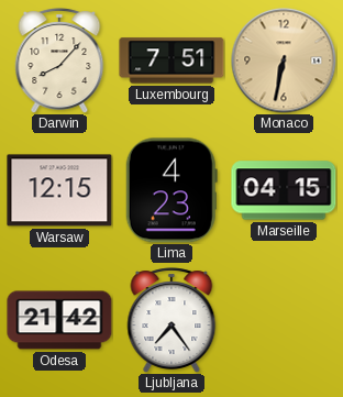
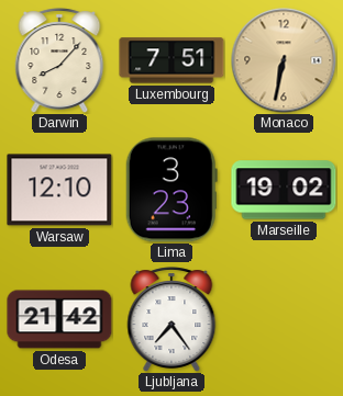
Warsaw: 12:15 -> 12:10 (59, 190)
Lima: 4:23 -> 3:23 (171, 190)
Marseille: 04:15 -> 19:02 (284, 190)
